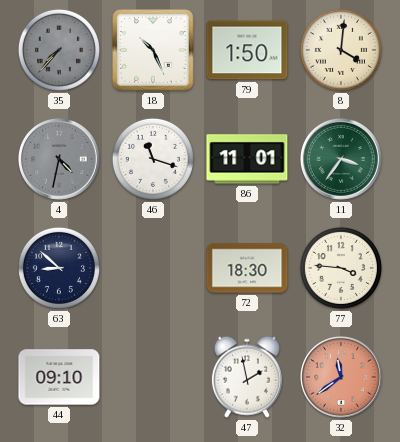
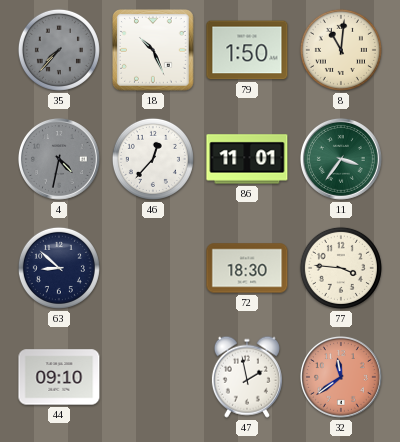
8: 4:01 -> 11:01 (341, 50)
46: 11:18 -> 12:37 (153, 159)
